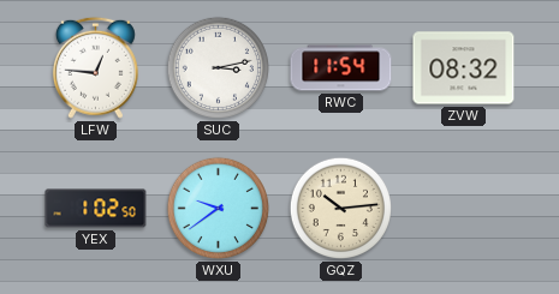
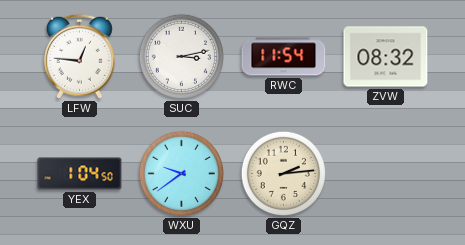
YEX: 1:02 -> 1:04 (80, 174)
GQZ: 10:14 -> 2:14 (283, 173)
